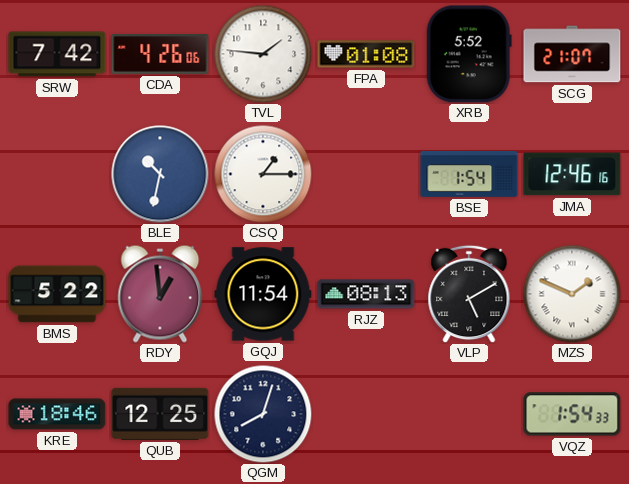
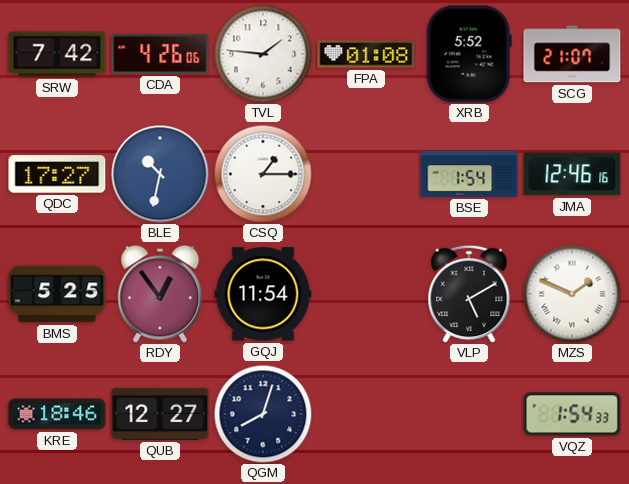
QDC: none -> 17:27 (57, 174)
BMS: 5:22 -> 5:25 (57, 294)
RDY: 12:59 -> 12:54 (160, 294)
RJZ: 08:13 -> none (366, 294)
QUB: 12:25 -> 12:27 (160, 414)
